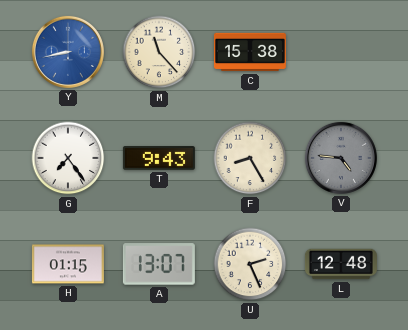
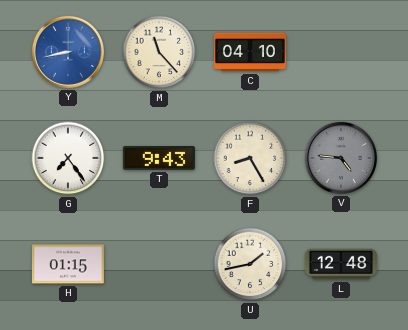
C: 15:38 -> 04:10 (250, 52)
A: 13:07 -> none (159, 264)
U: 2:26 -> 1:43 (250, 264)
